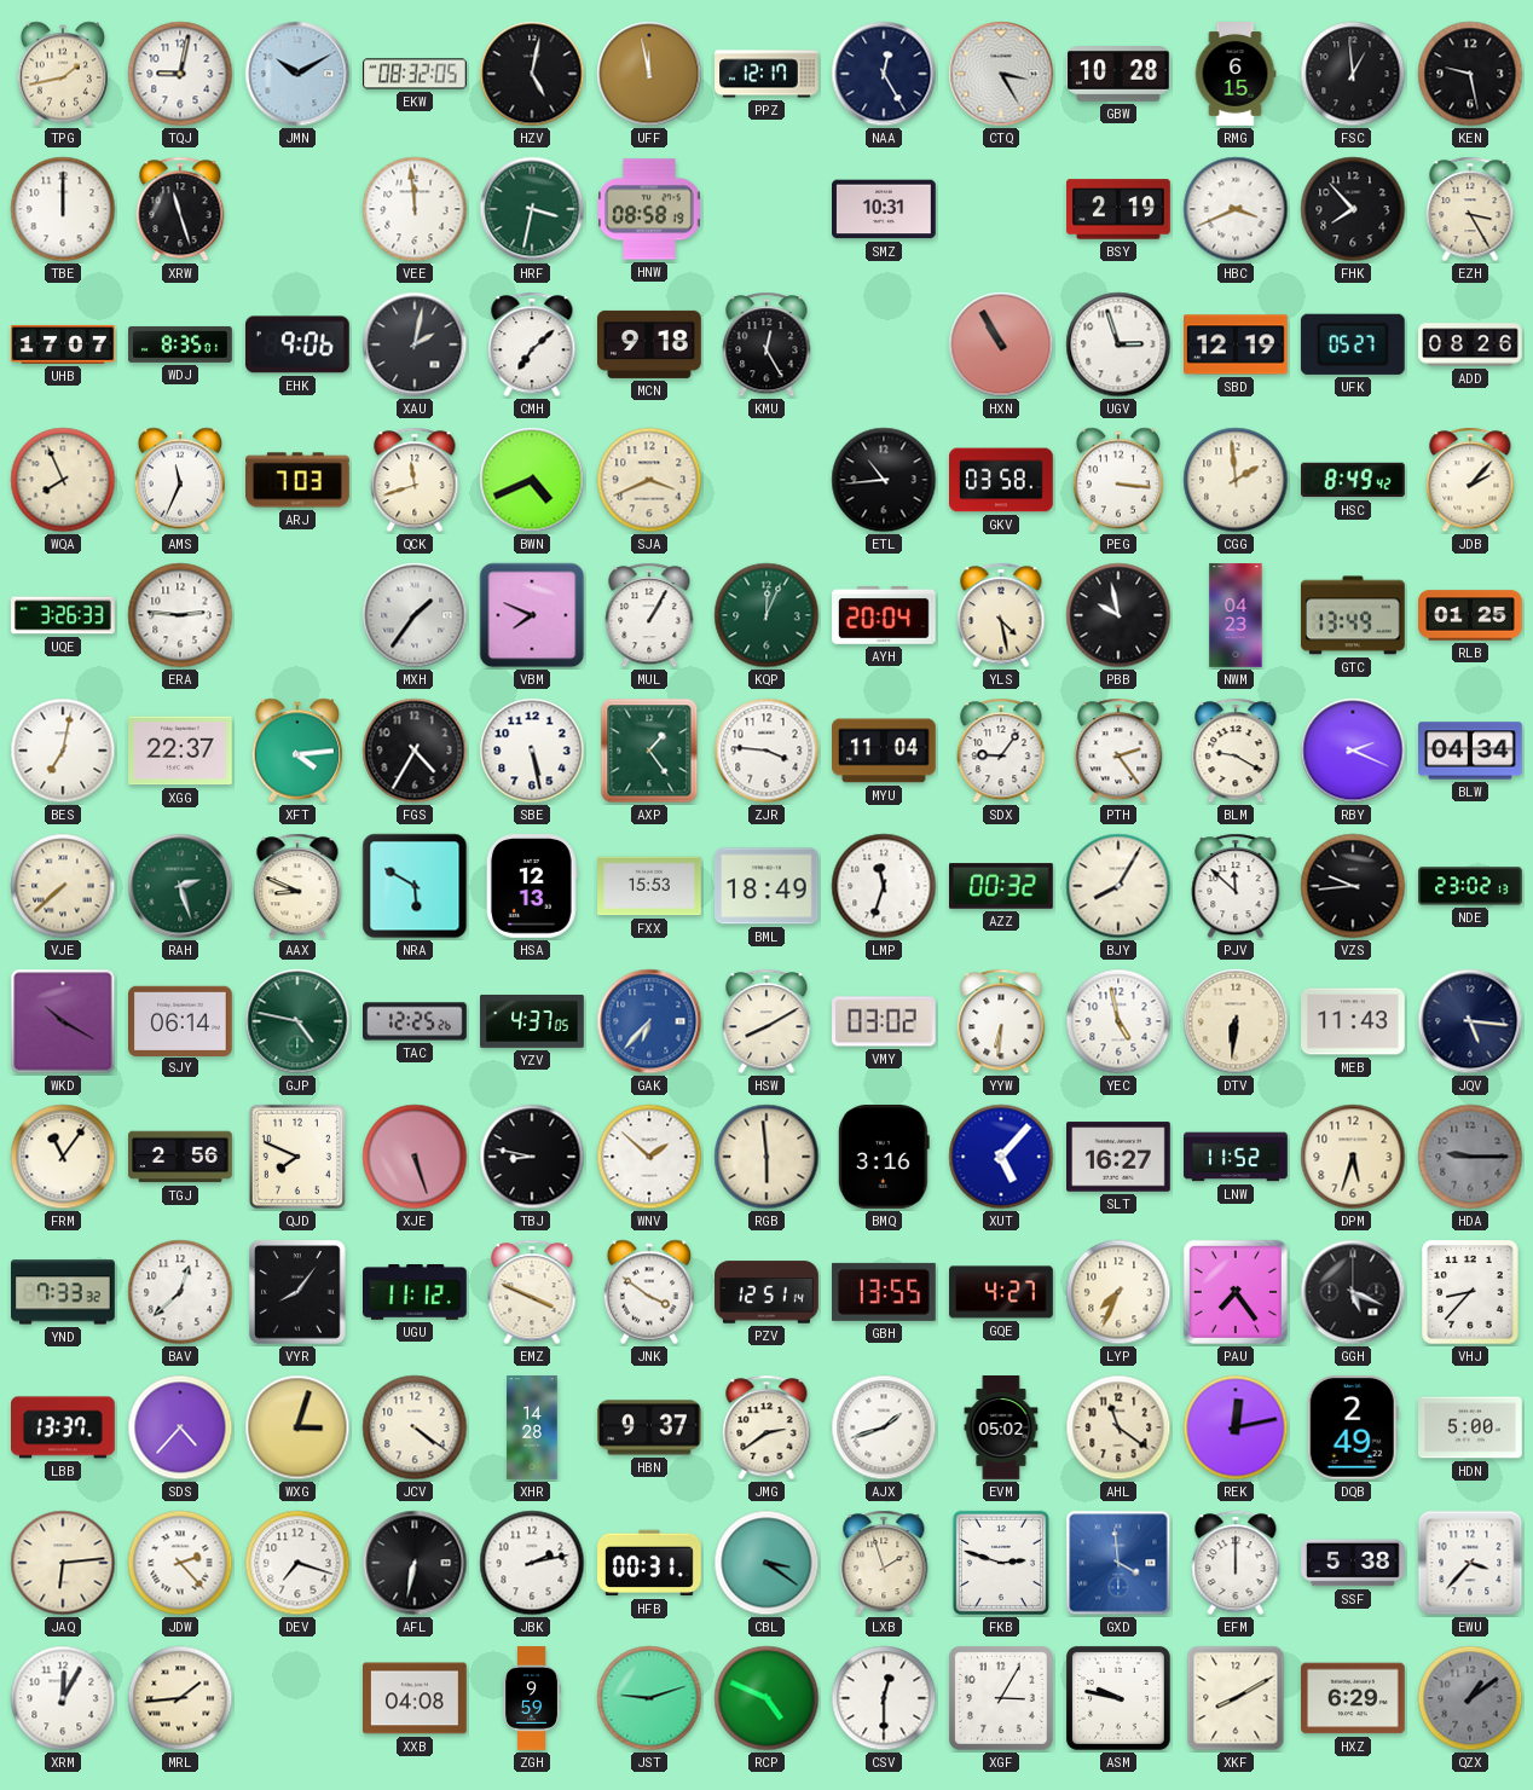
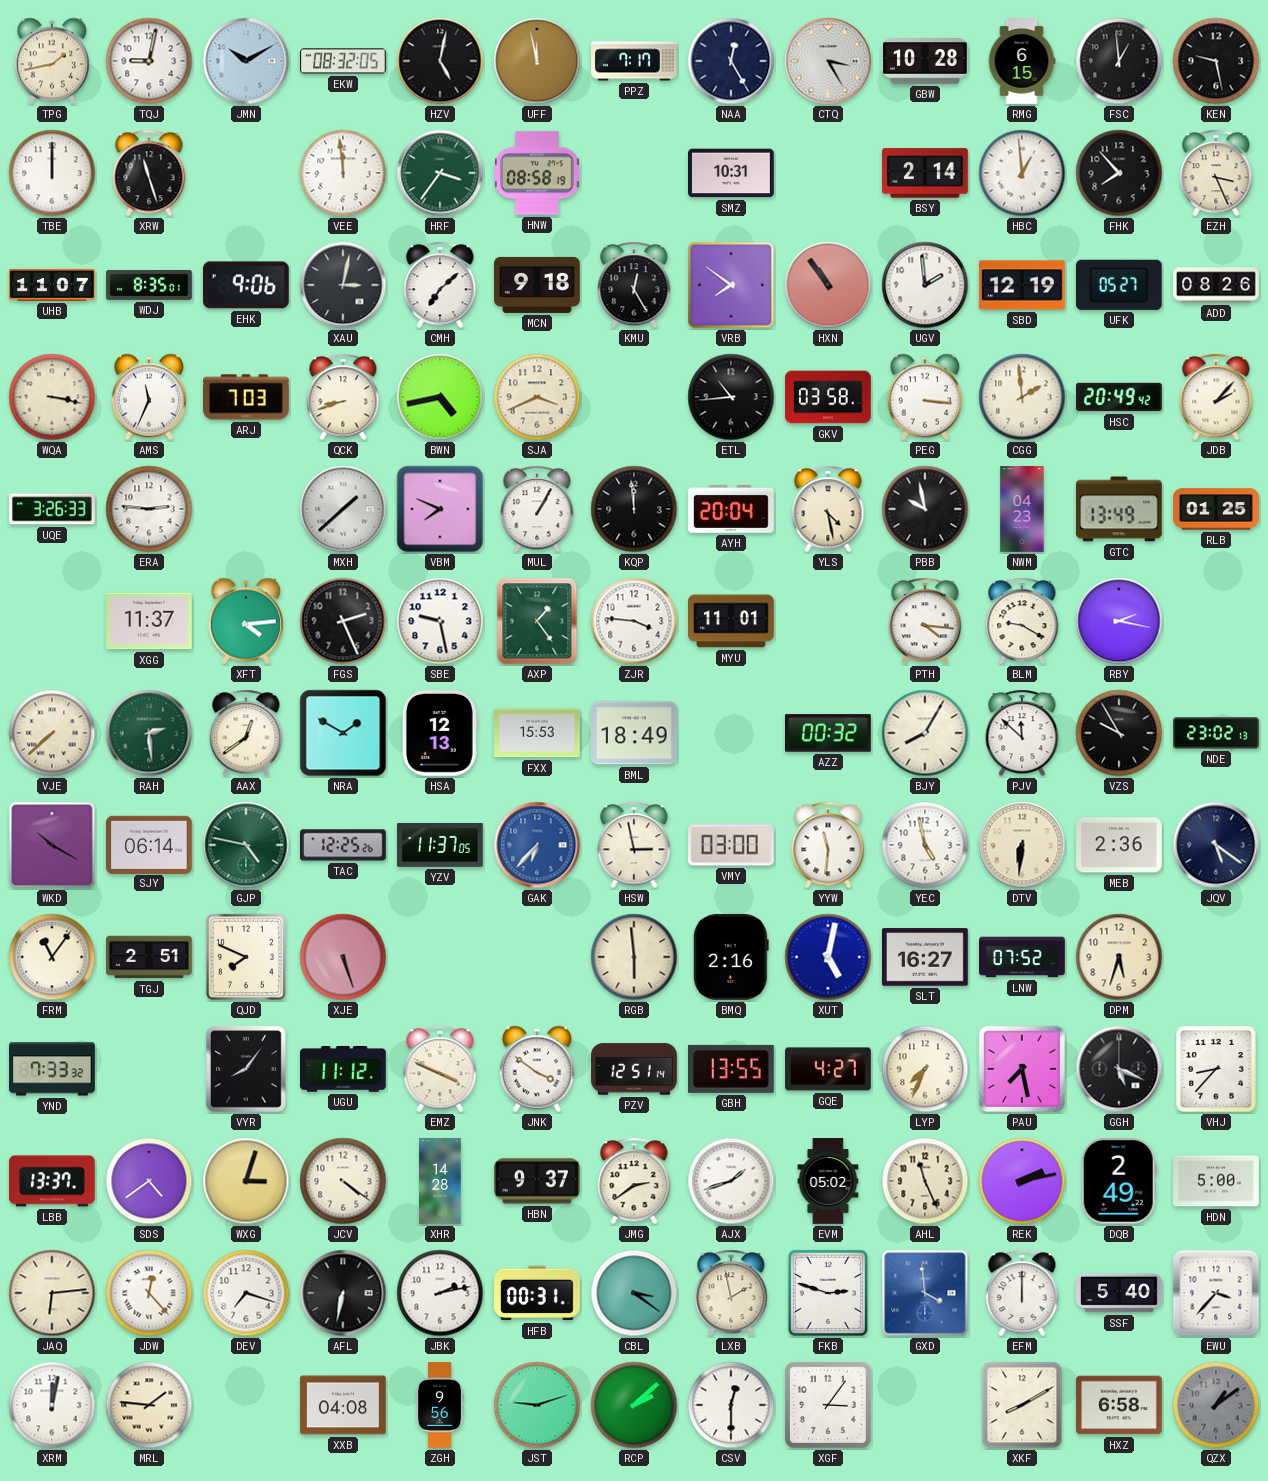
PPZ: 12:17 -> 7:17 (634, 61)
HRF: 3:32 -> 3:36 (440, 173)
BSY: 2:19 -> 2:14 (925, 173)
HBC: 3:41 -> 12:59 (1022, 173)
EZH: 3:25 -> 3:26 (1216, 173)
UHB: 17:07 -> 11:07 (52, 285)
XAU: 2:02 -> 3:02 (343, 285)
VRB: none -> 7:51 (731, 285)
HXN: 10:55 -> 10:54 (828, 285)
UGV: 2:57 -> 1:59 (925, 285)
WQA: 7:56 -> 3:17 (52, 397)
QCK: 11:42 -> 8:42 (343, 397)
BWN: 4:41 -> 4:43 (440, 397)
HSC: 8:49 -> 20:49 (1120, 397)
MXH: 1:36 -> 1:38 (343, 509)
KQP: 12:04 -> 11:59 (634, 509)
KQP dial: green -> black (634, 509)
BES: 7:02 -> none (63, 751)
XGG: 22:37 -> 11:37 (150, 621)
FGS: 4:35 -> 2:26 (343, 621)
SBE: 5:28 -> 9:28 (440, 621)
MYU: 11:04 -> 11:01 (732, 621)
SDX: 9:06 -> none (1001, 751)
PTH: 2:24 -> 4:16 (925, 621)
RBY: 2:19 -> 2:17 (1119, 621)
BLW: 04:34 -> none (1470, 751)
RAH: 2:27 -> 2:29 (149, 733)
AAX: 8:49 -> 12:39 (246, 733)
NRA: 5:50 -> 1:50 (343, 733)
LMP: 11:33 -> none (884, 886)
VZS: 9:44 -> 9:55 (1119, 733)
YZV: 4:37 -> 11:37 (440, 846)
HSW: 8:10 -> 2:58 (634, 845)
VMY: 03:02 -> 03:00 (732, 845)
YYW: 6:31 -> 11:31 (828, 845)
MEB: 11:43 -> 2:36 (1120, 845)
JQV: 5:16 -> 5:21 (1216, 845)
TGJ: 2:56 -> 2:51 (149, 957)
TBJ: 8:47 -> none (532, 1157)
WNV: 1:52 -> none (649, 1157)
BMQ: 3:16 -> 2:16 (731, 958)
XUT: 5:07 -> 5:02 (828, 957)
LNW: 11:52 -> 07:52 (1022, 957)
HDA: 9:15 -> none (1470, 1157)
BAV: 12:38 -> none (180, 1292)
PAU: 7:24 -> 7:28 (1022, 1069)
SDS: 4:37 -> 4:39 (149, 1181)
AHL: 11:21 -> 11:26 (925, 1181)
REK: 12:13 -> 2:13 (1022, 1181)
JDW: 2:23 -> 12:23 (149, 1293)
LXB: 1:57 -> 1:58 (731, 1293)
SSF: 5:38 -> 5:40 (1119, 1293)
XRM: 12:05 -> 12:02 (52, 1405)
MRL: 1:44 -> 1:46 (149, 1405)
ZGH: 9:59 -> 9:56 (440, 1405)
RCP: 4:49 -> 2:08 (634, 1405)
XGF: 3:05 -> 3:06 (828, 1405)
ASM: 9:47 -> none (1118, 1698)
HXZ: 6:29 -> 6:58 (1120, 1405)
